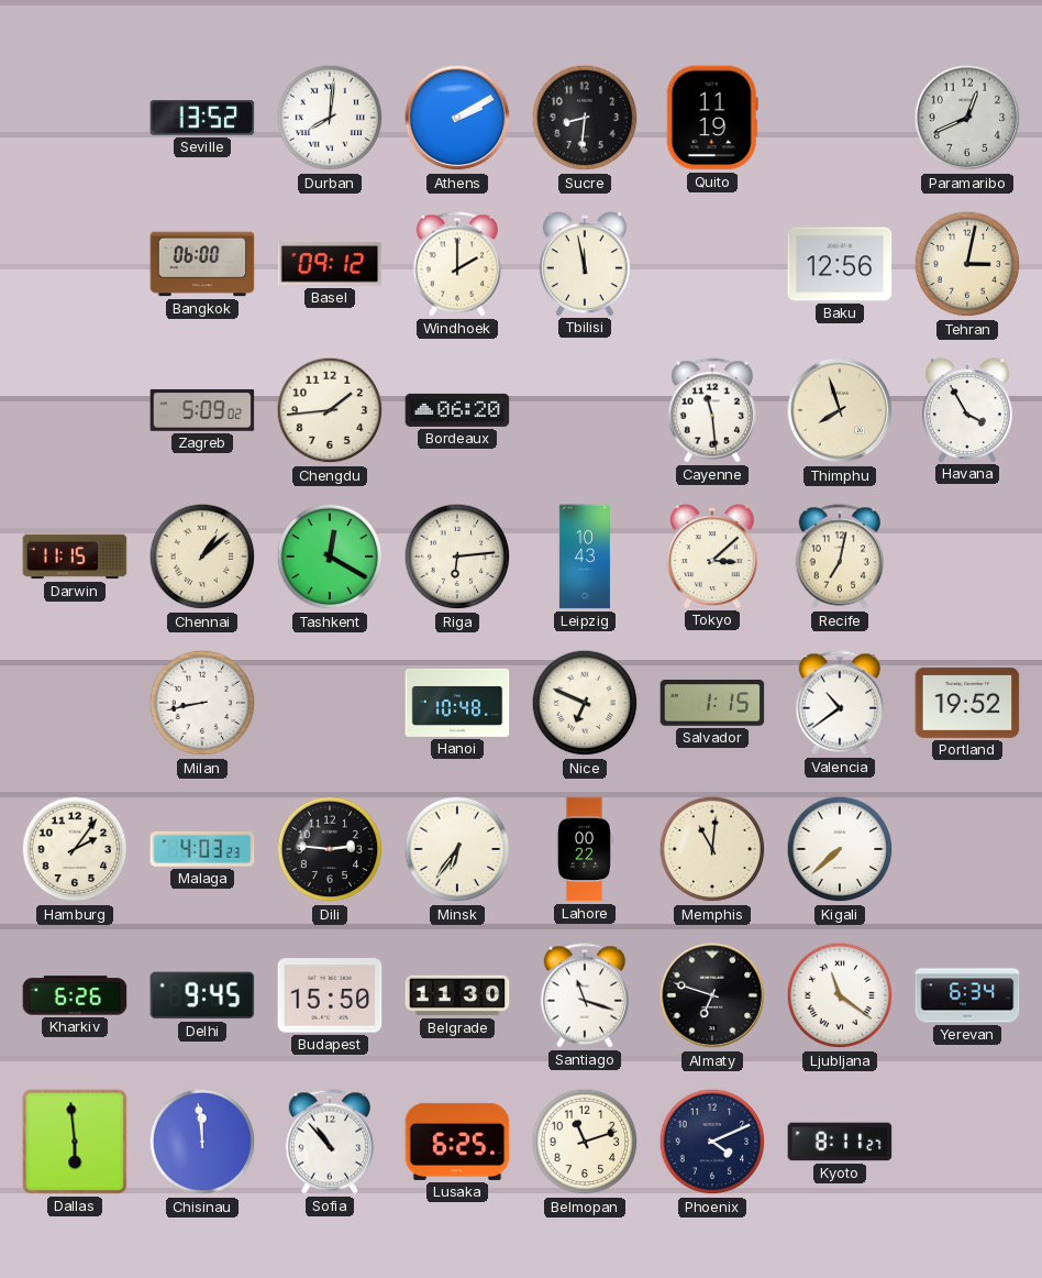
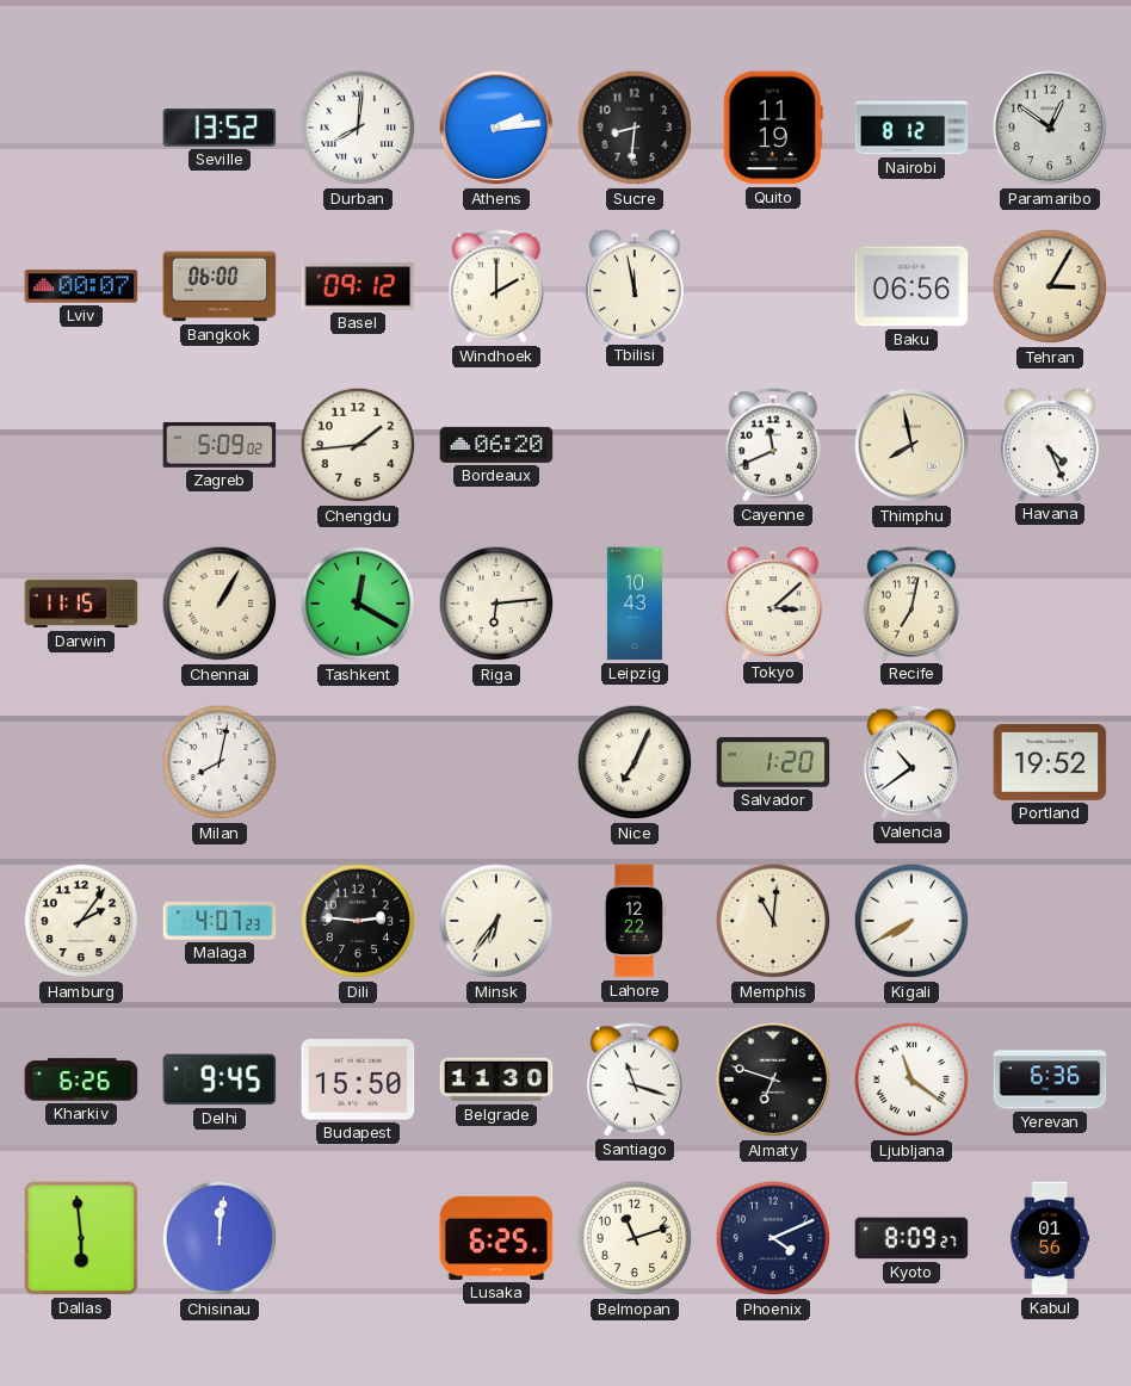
Athens: 2:10 -> 2:14 (496, 128)
Nairobi: none -> 8:12 (911, 128)
Paramaribo: 12:41 -> 12:51 (1050, 128)
Lviv: none -> 00:07 (81, 286)
Baku: 12:56 -> 06:56 (911, 286)
Tehran: 3:02 -> 3:05 (1050, 286)
Cayenne: 11:29 -> 11:41 (772, 445)
Thimphu: 7:57 -> 7:58 (911, 445)
Havana: 3:55 -> 4:26 (1050, 445)
Chennai: 1:08 -> 1:05 (220, 604)
Milan: 8:43 -> 8:02 (220, 762)
Hanoi: 10:48 -> none (457, 703)
Nice: 6:49 -> 7:04 (635, 762)
Salvador: 1:15 -> 1:20 (773, 763)
Malaga: 4:03 -> 4:07 (220, 921)
Lahore: 00:22 -> 12:22 (634, 921)
Kigali: 7:38 -> 7:40 (911, 921)
Yerevan: 6:34 -> 6:36 (1050, 1079)
Chisinau: 11:59 -> 12:01 (220, 1238)
Sofia: 10:53 -> none (329, 1142)
Kyoto: 8:11 -> 8:09 (911, 1238)
Kabul: none -> 01:56 (1049, 1238)
